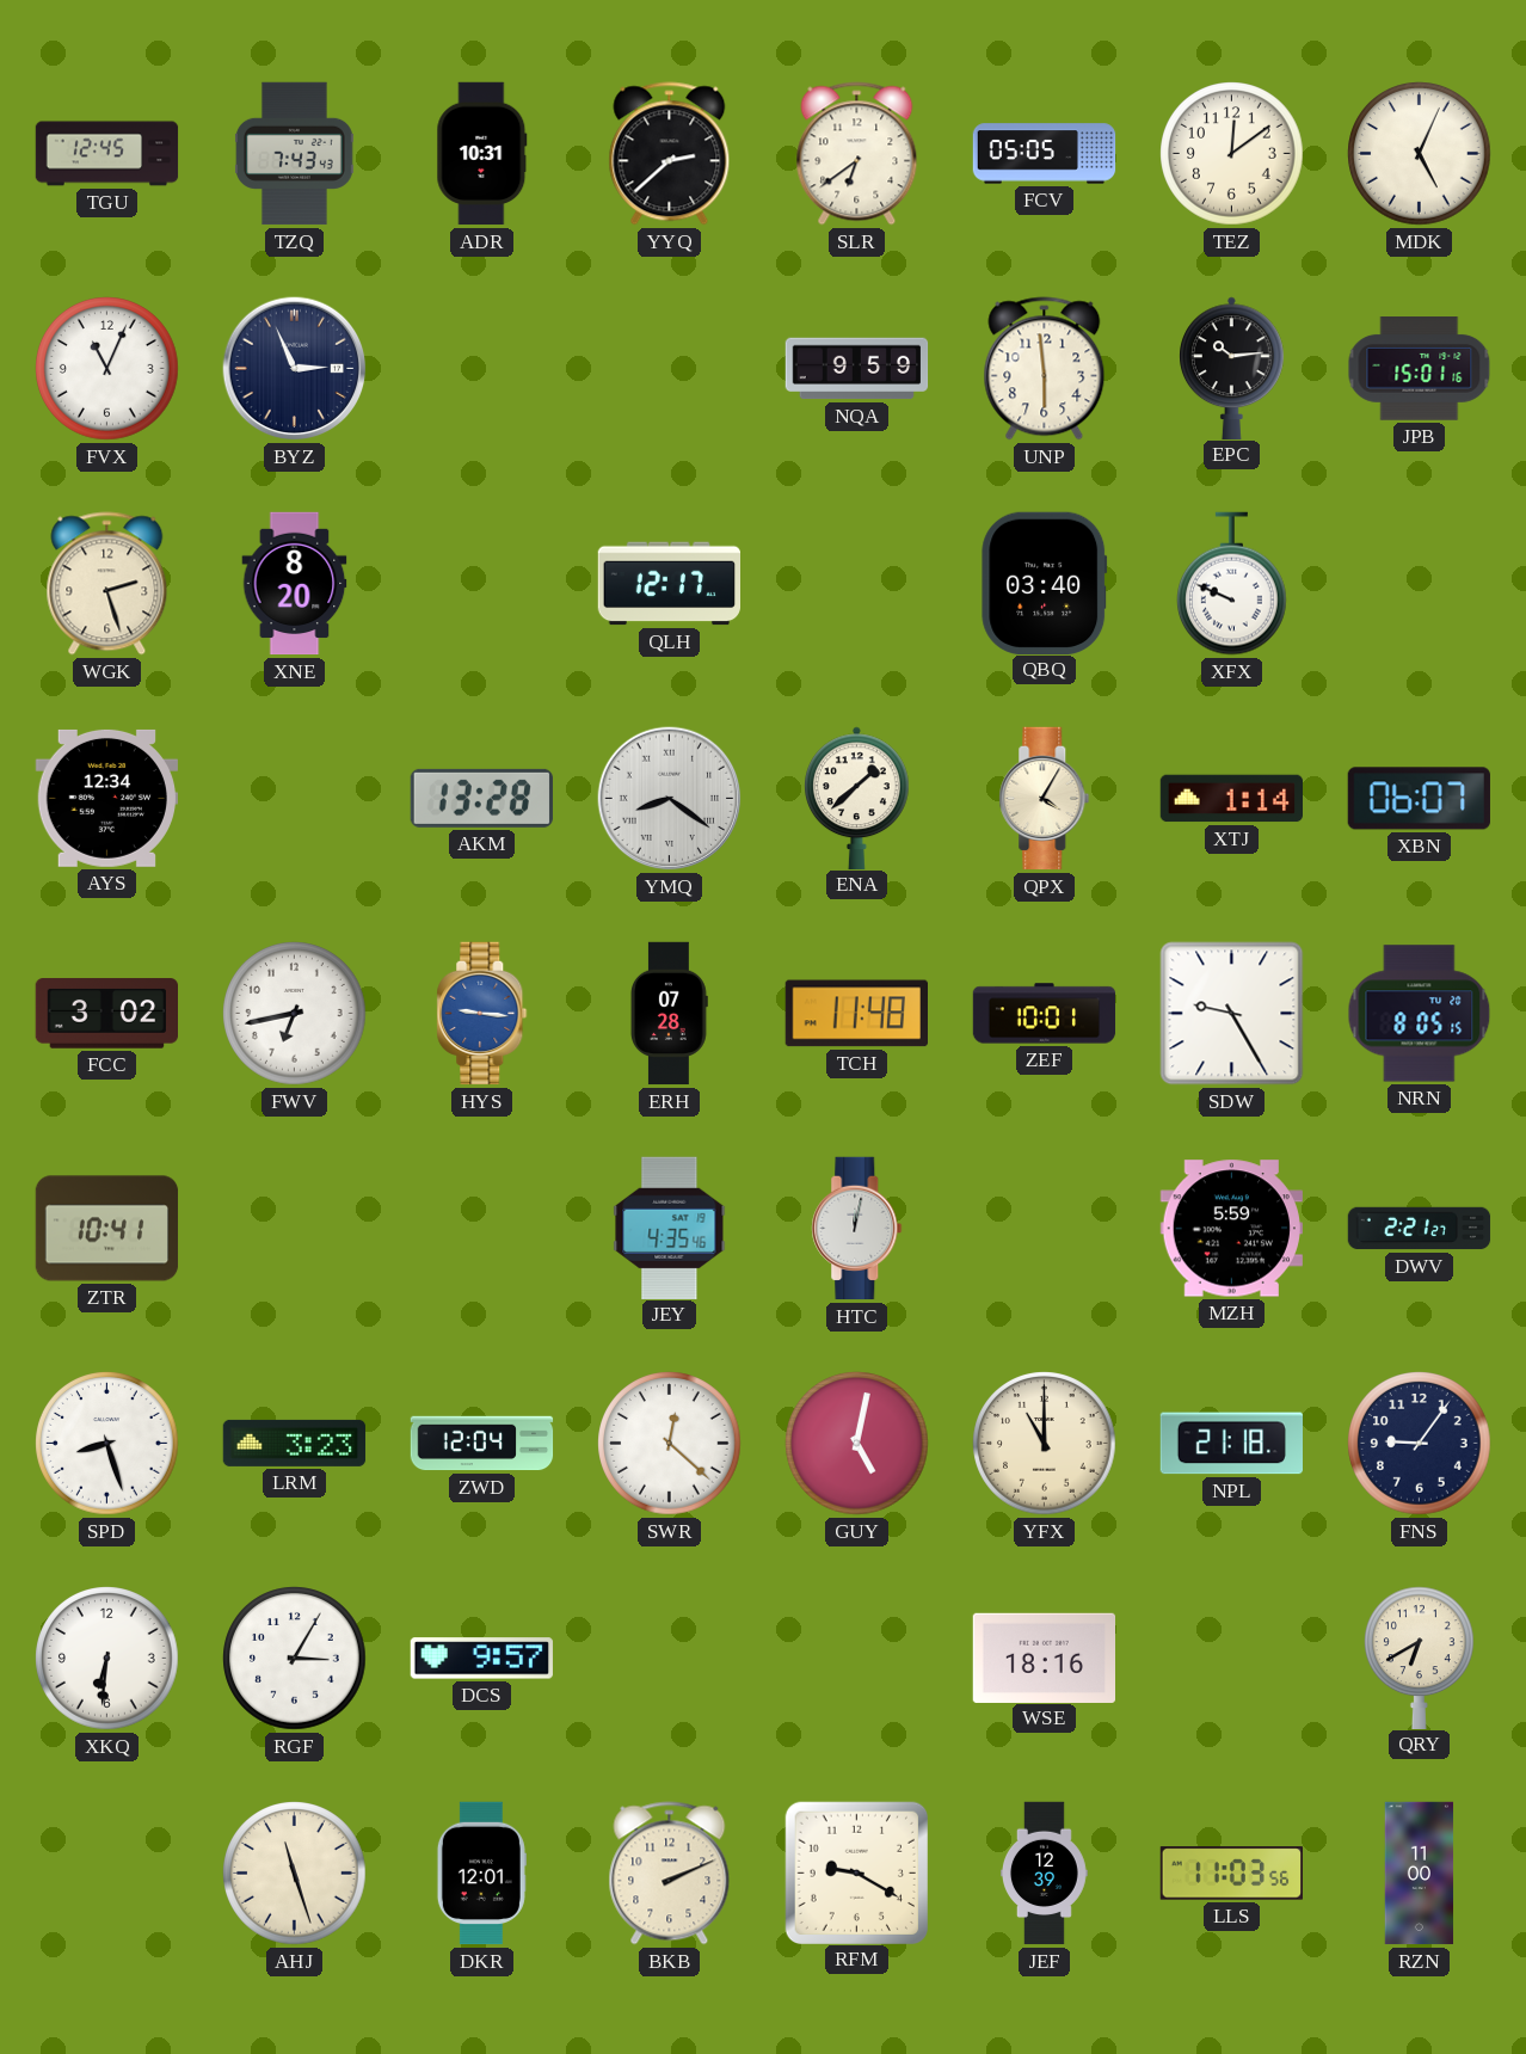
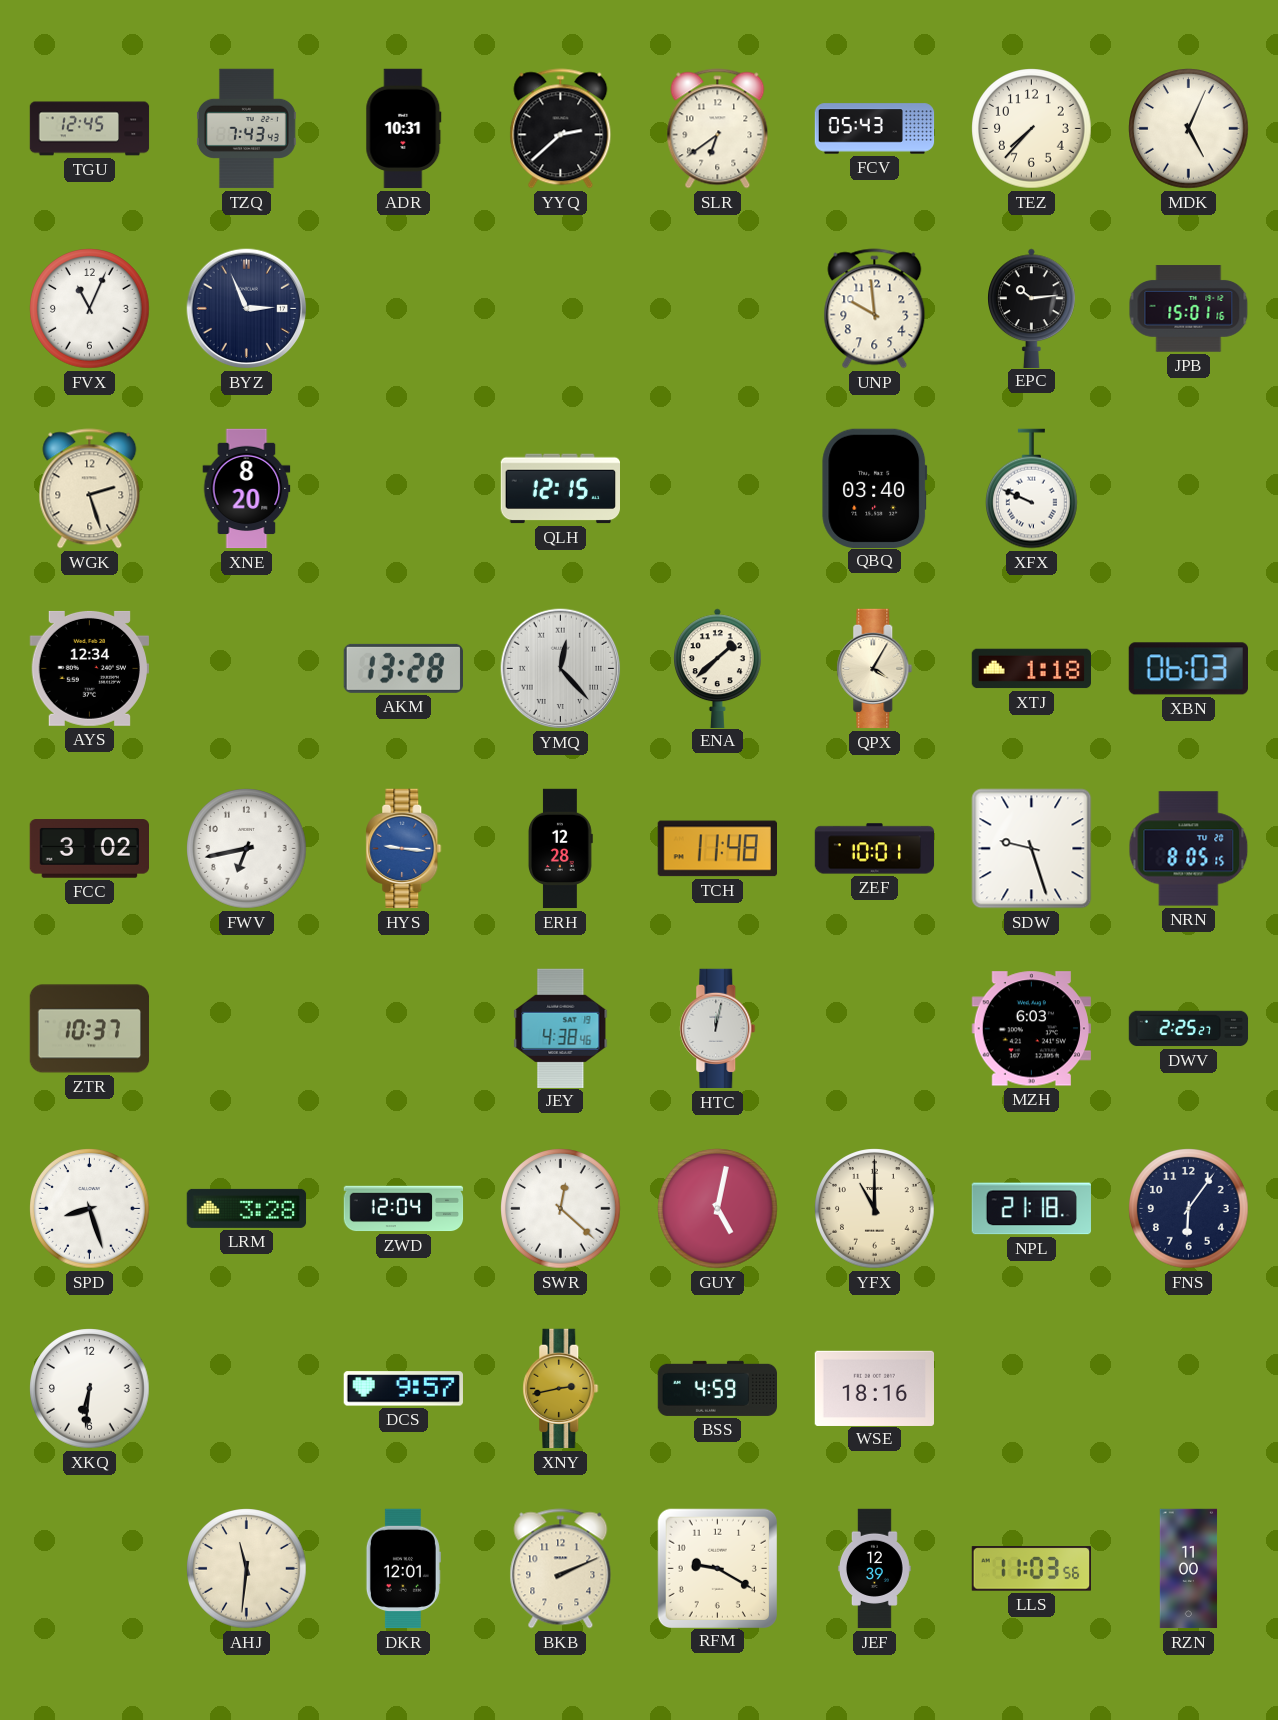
FCV: 05:05 -> 05:43 (875, 129)
TEZ: 12:09 -> 7:37 (1032, 129)
NQA: 9:59 -> none (857, 369)
UNP: 5:59 -> 9:59 (875, 309)
QLH: 12:17 -> 12:15 (560, 489)
YMQ: 8:21 -> 12:23 (561, 669)
XTJ: 1:14 -> 1:18 (1031, 669)
XBN: 06:07 -> 06:03 (1188, 669)
ERH: 07:28 -> 12:28 (560, 849)
SDW: 9:25 -> 9:27 (1032, 849)
ZTR: 10:41 -> 10:37 (90, 1029)
JEY: 4:35 -> 4:38 (561, 1028)
MZH: 5:59 -> 6:03 (1031, 1029)
DWV: 2:21 -> 2:25 (1189, 1029)
LRM: 3:23 -> 3:28 (247, 1208)
FNS: 9:06 -> 6:06 (1189, 1209)
RGF: 3:05 -> none (295, 1659)
XNY: none -> 2:43 (561, 1389)
BSS: none -> 4:59 (718, 1388)
QRY: 6:40 -> none (1420, 1658)
AHJ: 11:27 -> 11:31 (247, 1569)
